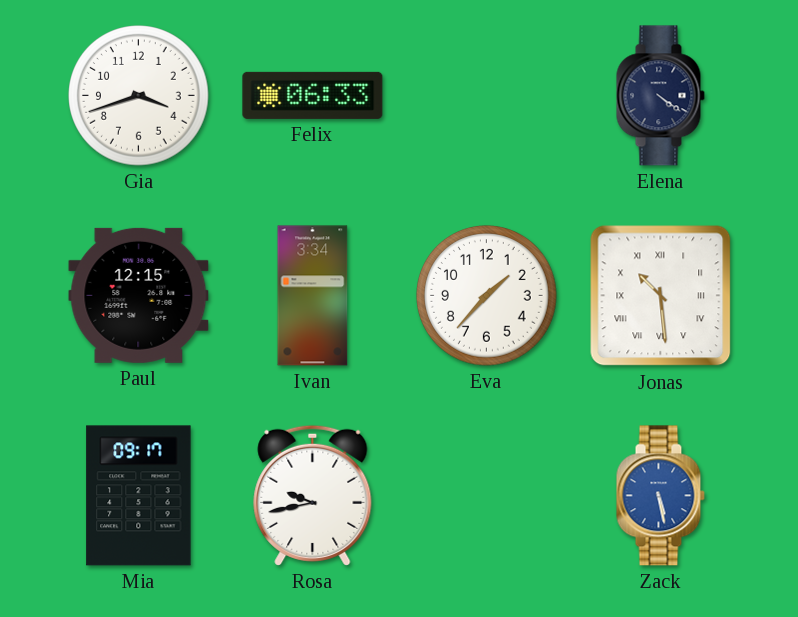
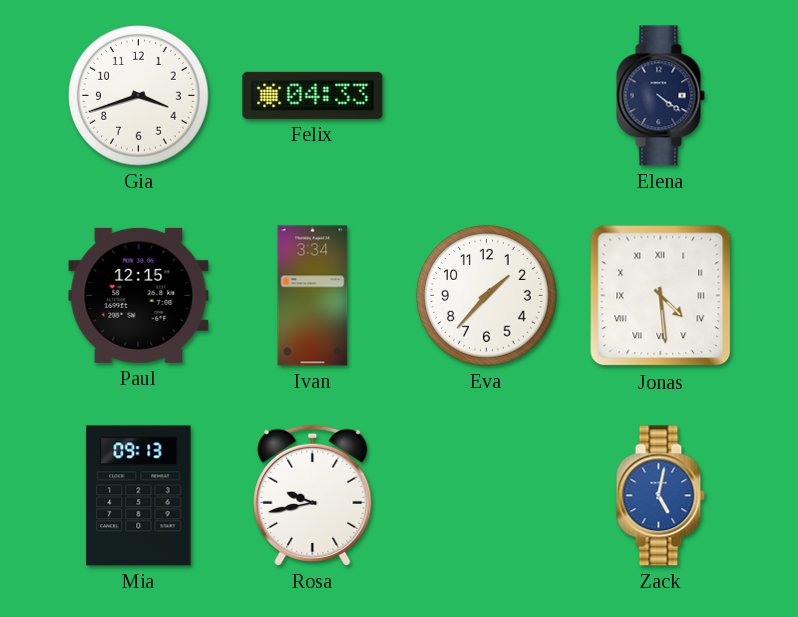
Felix: 06:33 -> 04:33 (313, 95)
Jonas: 10:29 -> 4:29 (661, 296)
Mia: 09:17 -> 09:13 (139, 496)
Zack: 5:28 -> 5:02 (660, 496)
